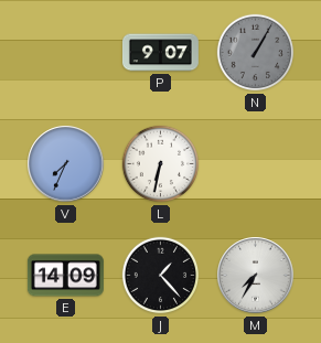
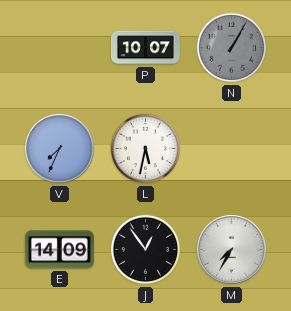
P: 9:07 -> 10:07 (145, 48)
L: 6:32 -> 5:32 (146, 149)
J: 1:23 -> 12:54 (146, 250)
